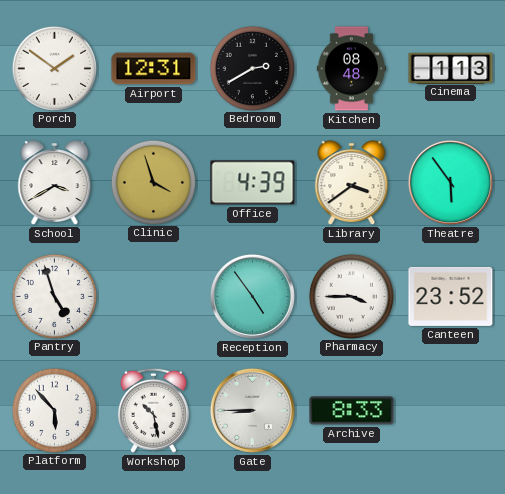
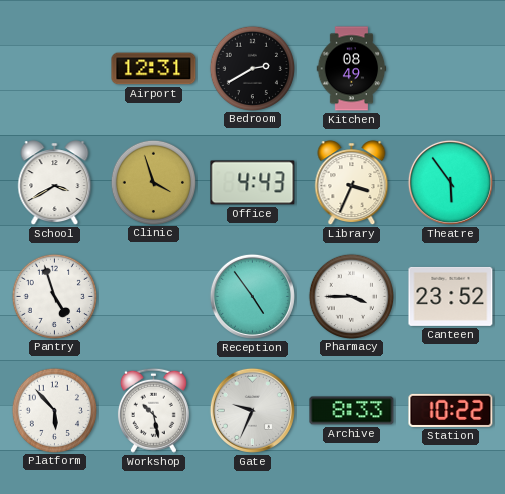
Porch: 1:51 -> none (54, 68)
Kitchen: 08:48 -> 08:49 (352, 69)
Cinema: 1:13 -> none (451, 68)
Office: 4:39 -> 4:43 (253, 183)
Library: 3:39 -> 3:34 (352, 183)
Gate: 8:45 -> 9:34 (252, 410)
Station: none -> 10:22 (451, 410)
